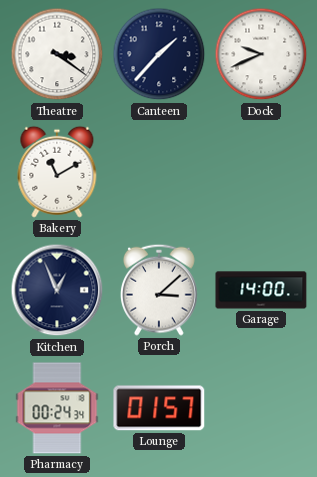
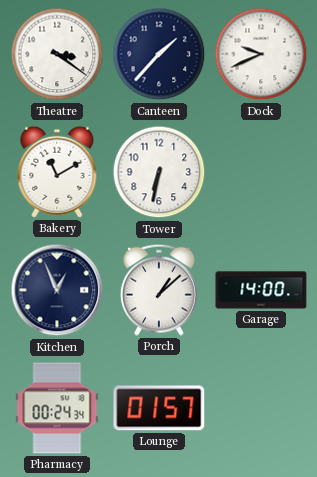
Tower: none -> 6:32 (159, 172)
Porch: 3:08 -> 1:08 (160, 290)
